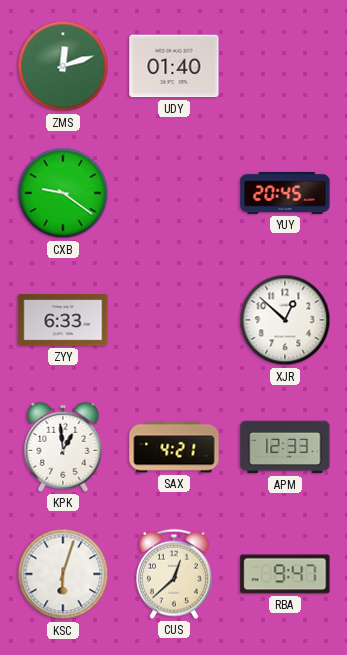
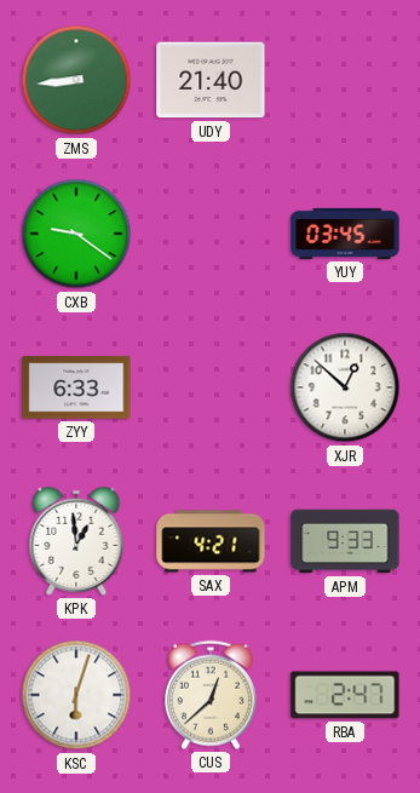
ZMS: 12:12 -> 8:44 (76, 80)
UDY: 01:40 -> 21:40 (211, 80)
YUY: 20:45 -> 03:45 (345, 234)
APM: 12:33 -> 9:33 (345, 541)
RBA: 9:47 -> 2:47 (345, 695)
